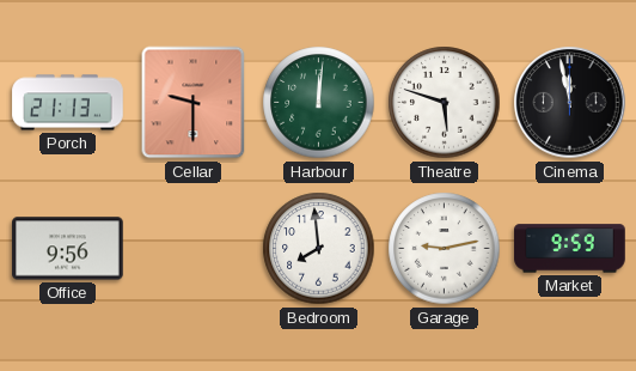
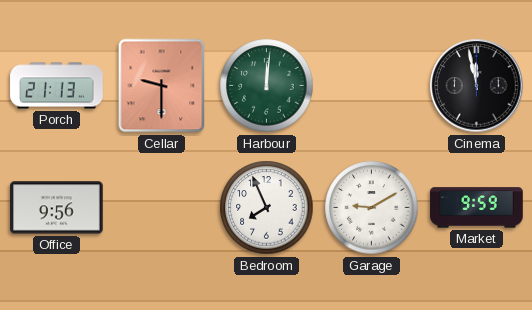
Theatre: 5:48 -> none (445, 103)
Bedroom: 7:59 -> 7:56 (267, 208)
Garage: 9:13 -> 9:10 (372, 208)
